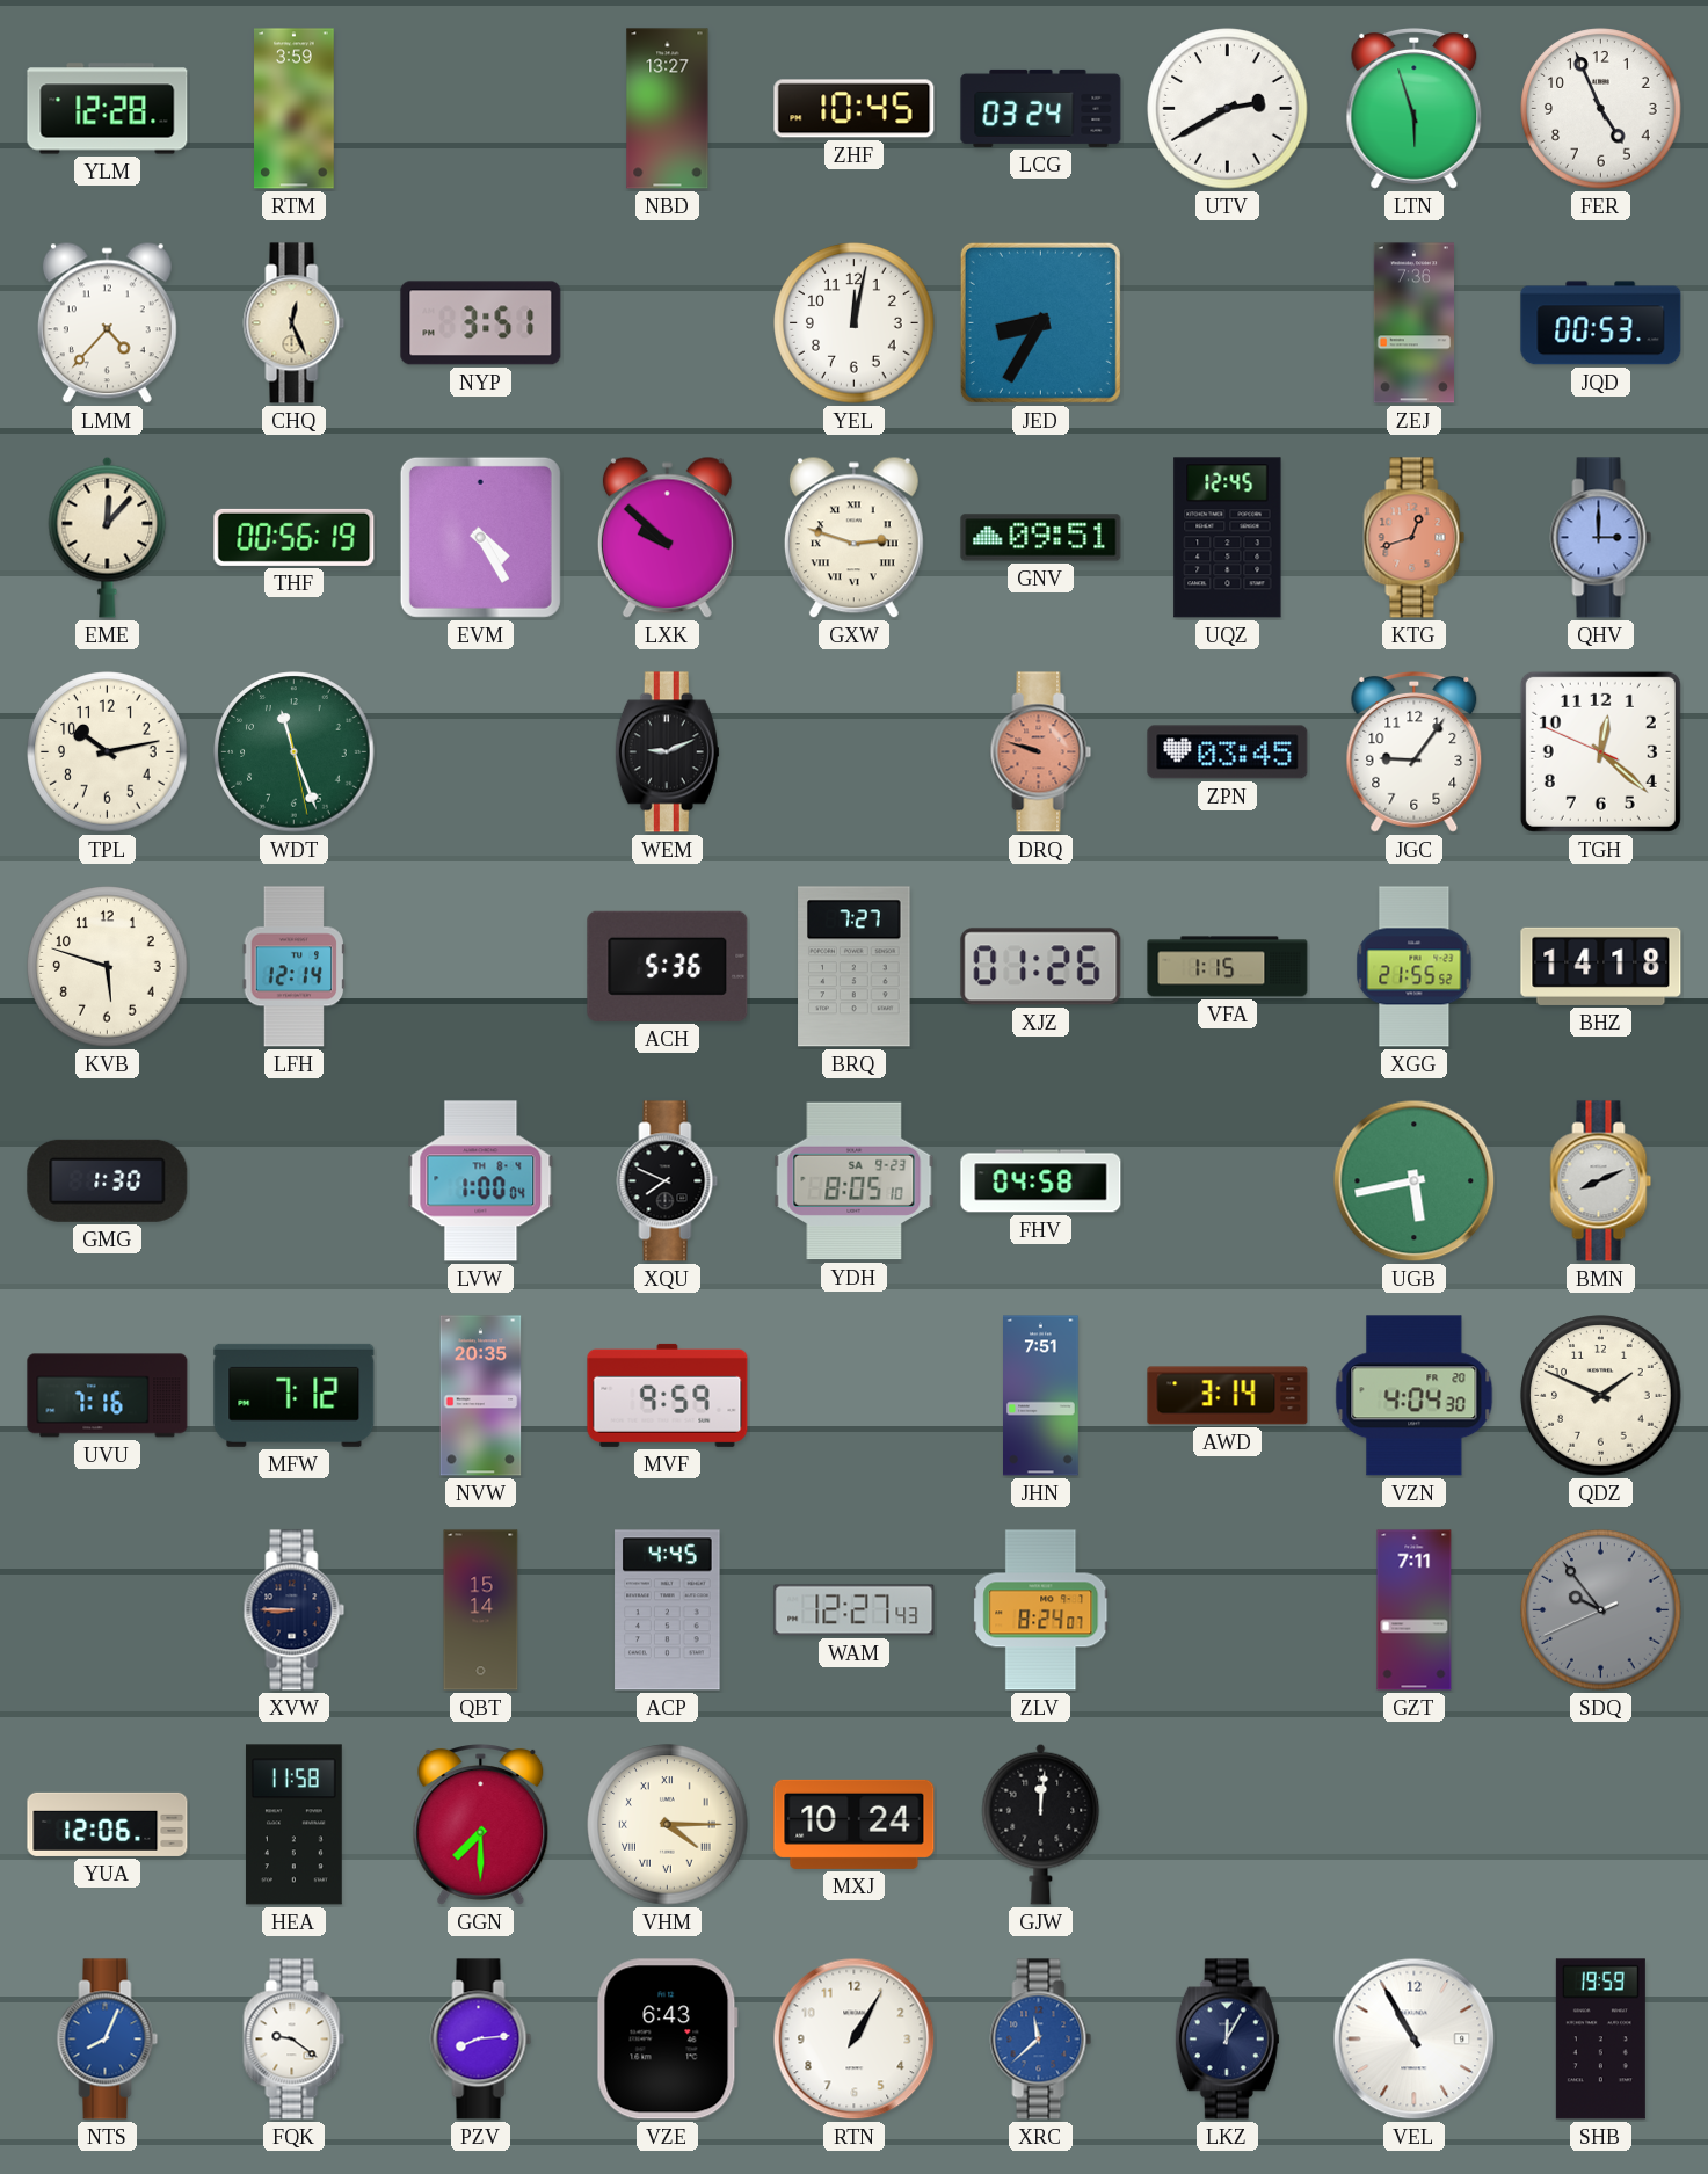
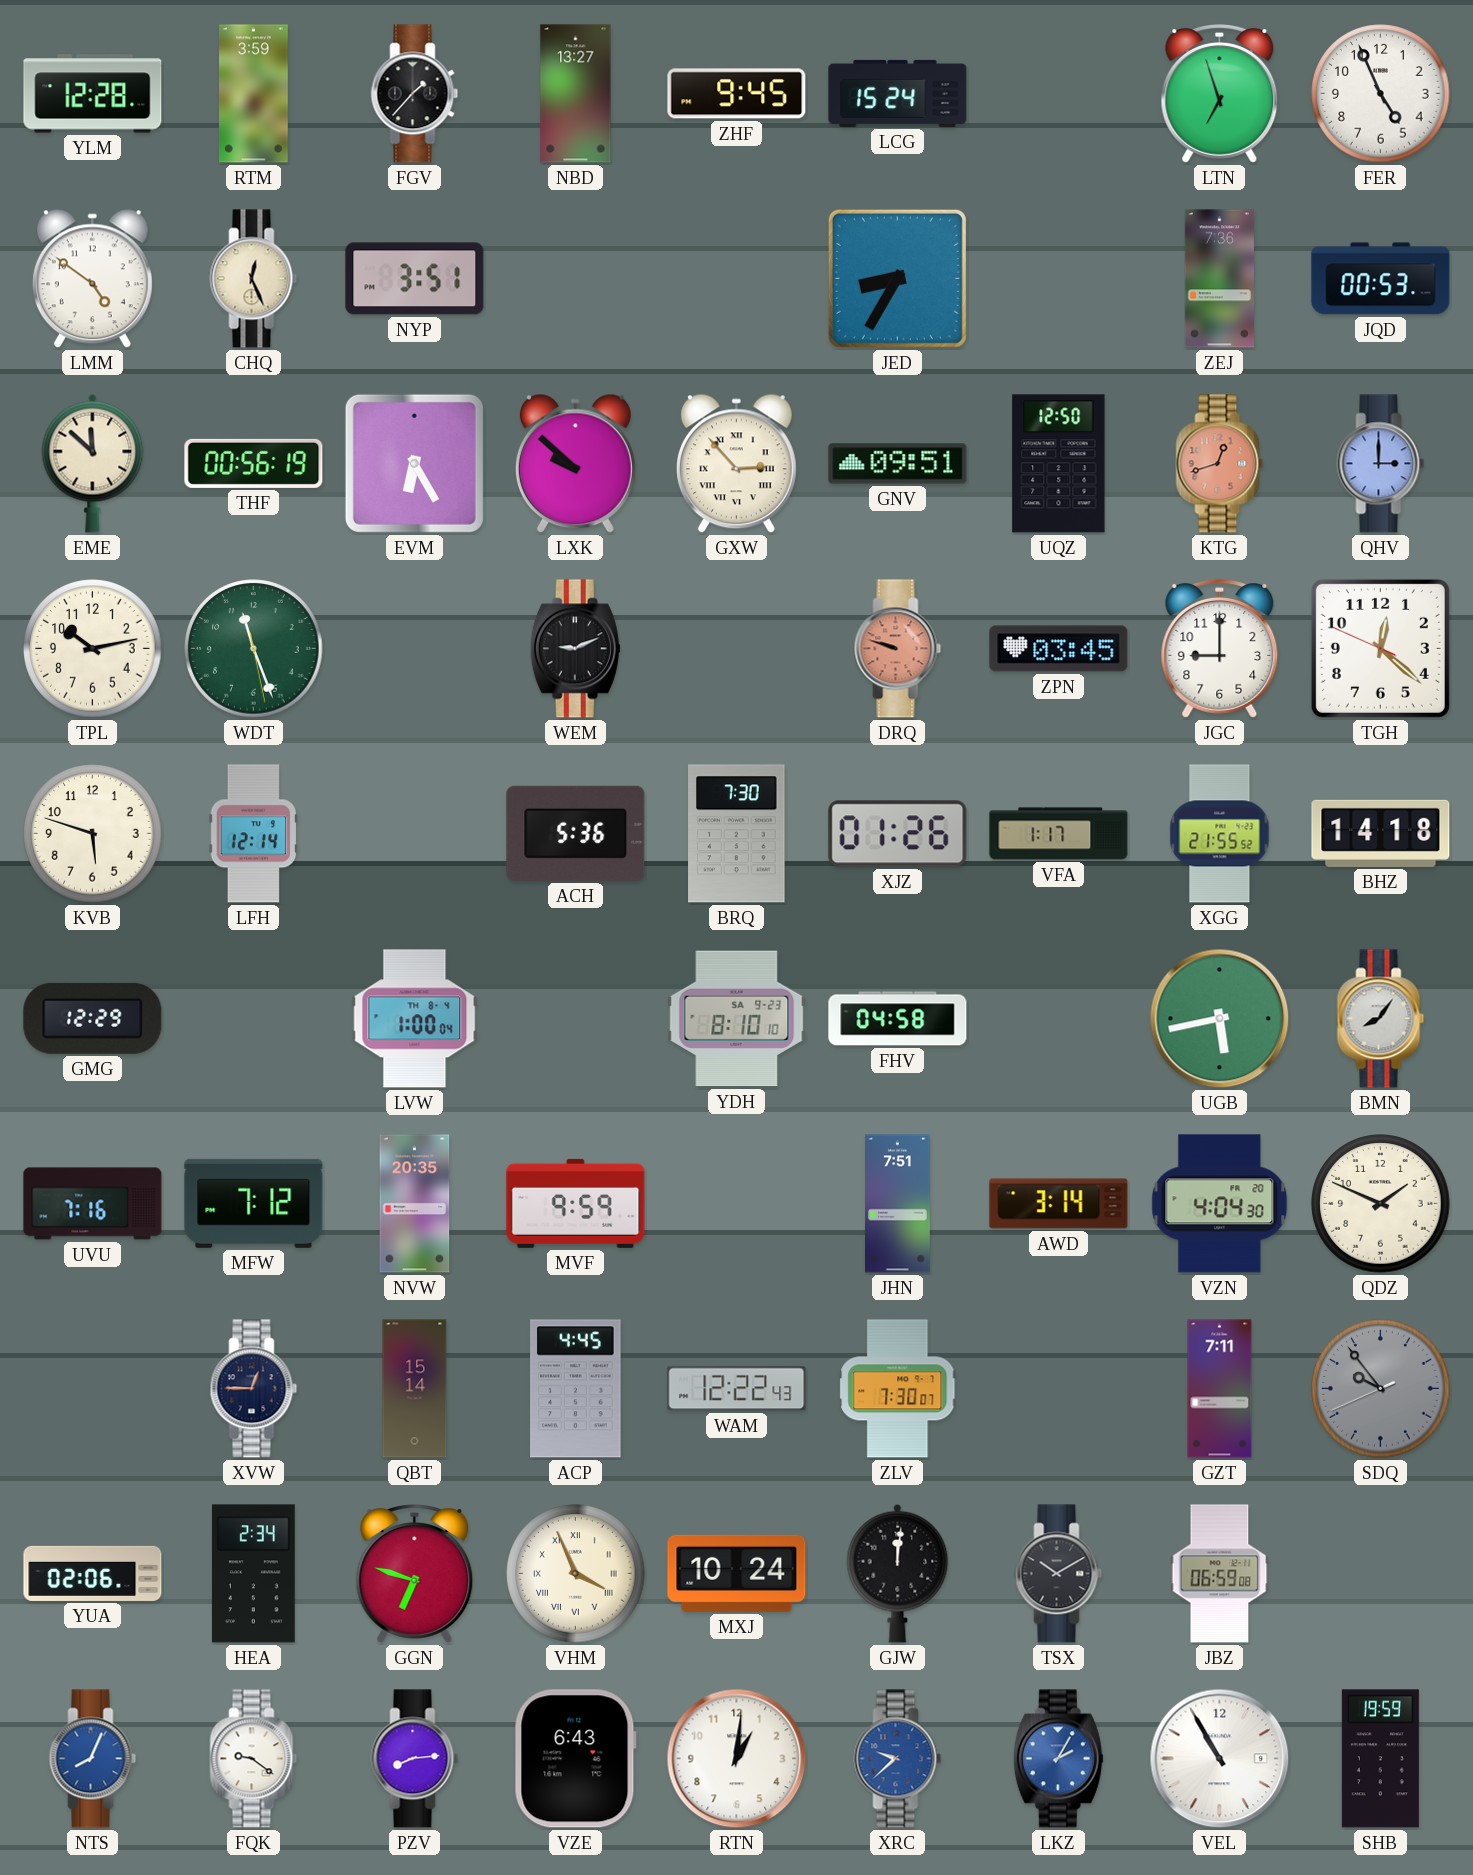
FGV: none -> 1:37 (415, 94)
ZHF: 10:45 -> 9:45 (737, 94)
LCG: 03:24 -> 15:24 (898, 93)
UTV: 2:40 -> none (1228, 109)
LTN: 5:57 -> 6:57 (1220, 94)
LMM: 4:37 -> 4:51 (92, 279)
YEL: 12:02 -> none (855, 323)
EME: 12:07 -> 11:52 (93, 463)
EVM: 4:25 -> 6:25 (414, 463)
GXW: 2:48 -> 2:53 (736, 464)
UQZ: 12:45 -> 12:50 (1059, 464)
JGC: 9:06 -> 9:00 (1220, 649)
BRQ: 7:27 -> 7:30 (737, 834)
VFA: 1:15 -> 1:17 (1059, 834)
GMG: 1:30 -> 12:29 (93, 1018)
XQU: 7:49 -> none (668, 1181)
YDH: 8:05 -> 8:10 (737, 1019)
BMN: 8:11 -> 8:06 (1381, 1019)
XVW: 8:45 -> 12:45 (254, 1389)
WAM: 12:27 -> 12:22 (737, 1389)
ZLV: 8:24 -> 7:30 (898, 1389)
YUA: 12:06 -> 02:06 (93, 1573)
HEA: 11:58 -> 2:34 (253, 1574)
GGN: 7:30 -> 6:48 (415, 1574)
VHM: 4:15 -> 3:56 (576, 1574)
TSX: none -> 10:10 (1059, 1574)
JBZ: none -> 06:59 (1220, 1574)
RTN: 1:05 -> 1:01 (737, 1759)
XRC: 11:38 -> 9:38 (898, 1759)
LKZ: 12:05 -> 2:05 (1058, 1759)
LKZ dial: navy -> blue (1058, 1759)
